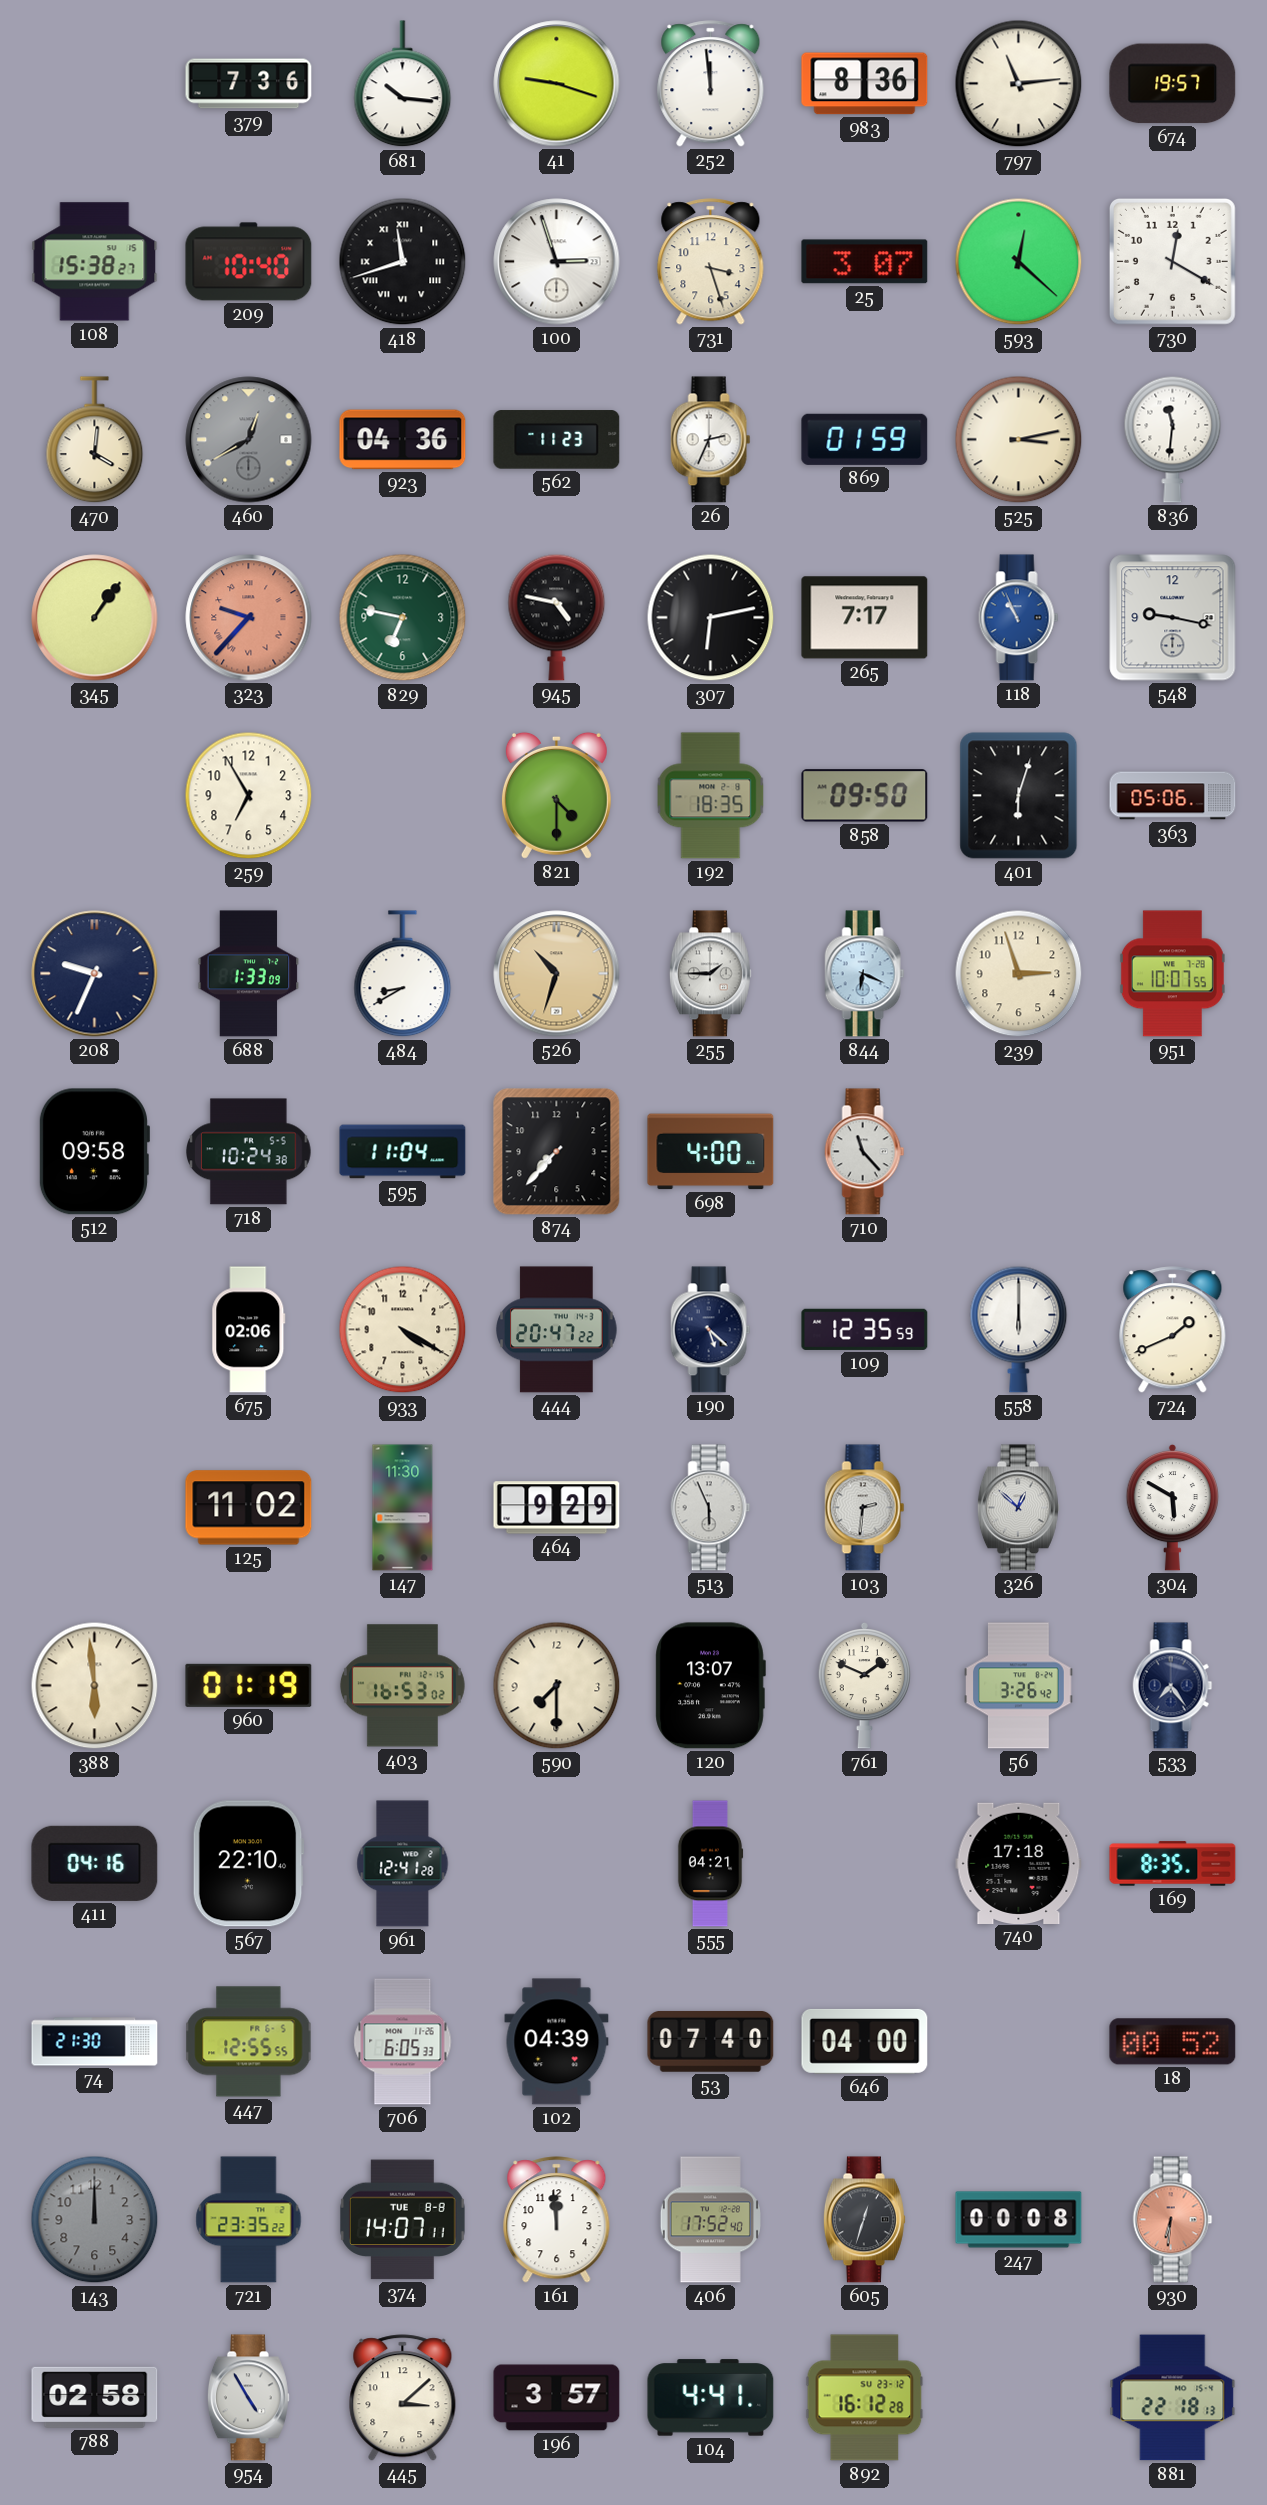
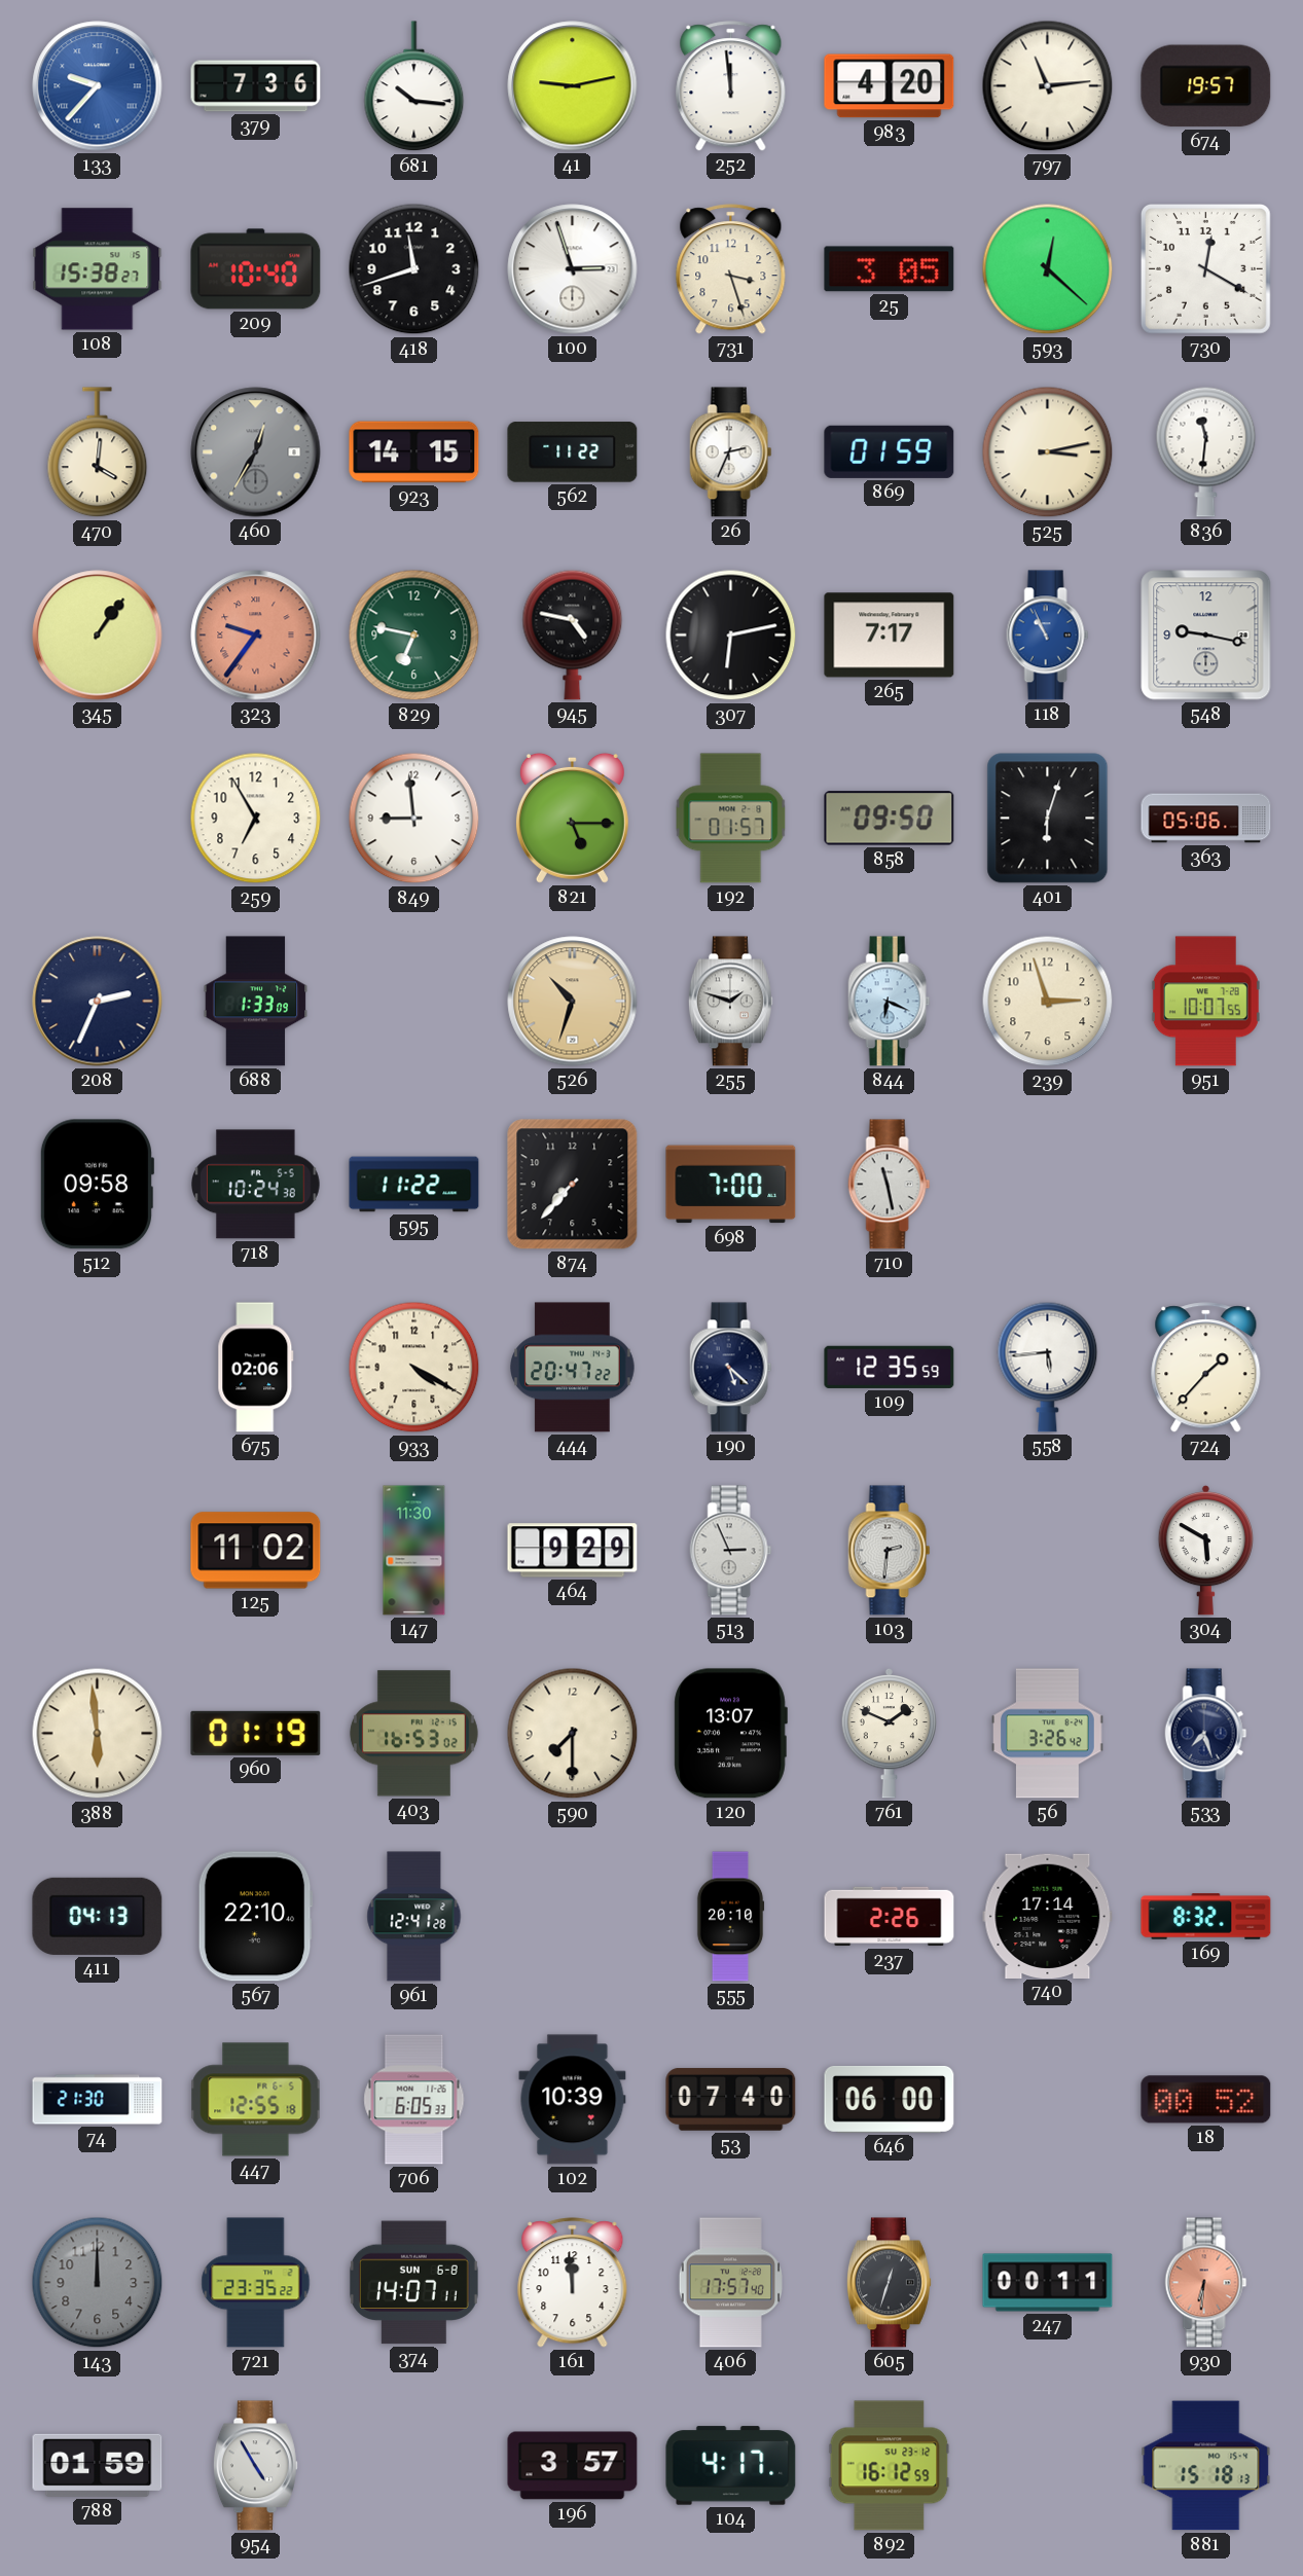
133: none -> 9:37 (98, 86)
41: 9:18 -> 9:13 (573, 86)
983: 8:36 -> 4:20 (890, 86)
418 numerals: Roman -> Arabic (414, 269)
25: 3:07 -> 3:05 (890, 269)
460: 12:40 -> 12:35 (256, 452)
923: 04:36 -> 14:15 (414, 452)
562: 11:23 -> 11:22 (573, 452)
323: 9:37 -> 9:36 (256, 636)
849: none -> 8:59 (414, 819)
821: 4:30 -> 5:15 (572, 818)
192: 18:35 -> 01:57 (731, 819)
208: 9:34 -> 2:34 (98, 1002)
484: 8:40 -> none (403, 974)
255: 1:45 -> 1:48 (730, 1002)
595: 11:04 -> 11:22 (414, 1185)
698: 4:00 -> 7:00 (731, 1185)
710: 11:23 -> 11:28 (890, 1185)
558: 6:00 -> 5:44 (1048, 1367)
724: 1:41 -> 1:37 (1206, 1368)
513: 5:56 -> 2:56 (731, 1551)
326: 12:52 -> none (1018, 1508)
533: 7:24 -> 7:27 (1206, 1734)
411: 04:16 -> 04:13 (98, 1916)
555: 04:21 -> 20:10 (730, 1917)
237: none -> 2:26 (890, 1917)
740: 17:18 -> 17:14 (1048, 1916)
169: 8:35 -> 8:32 (1206, 1917)
447: 12:55:55 -> 12:55:18 (256, 2100)
102: 04:39 -> 10:39 (573, 2100)
646: 04:00 -> 06:00 (890, 2099)
374 date: TUE 8-8 -> SUN 6-8 (414, 2283)
406: 17:52 -> 17:57 (730, 2283)
247: 00:08 -> 00:11 (1048, 2283)
788: 02:58 -> 01:59 (98, 2465)
445: 3:08 -> none (403, 2398)
104: 4:41 -> 4:17 (731, 2466)
892: 16:12:28 -> 16:12:59 (890, 2466)
881: 22:18 -> 15:18 (1206, 2466)
